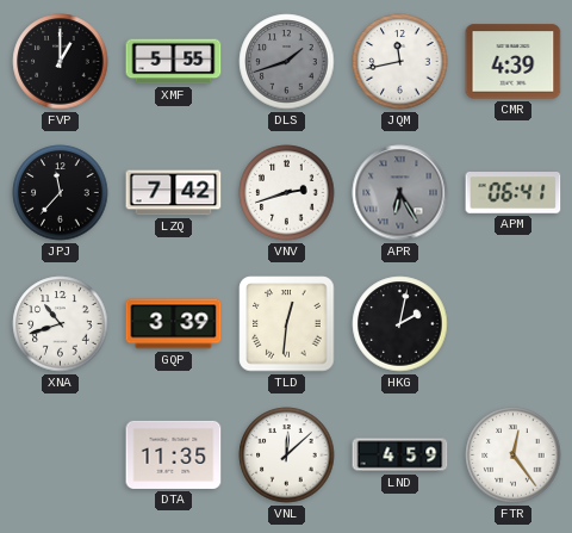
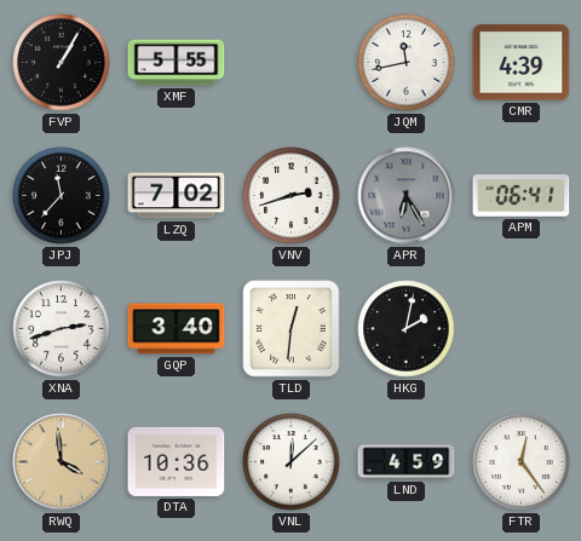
FVP: 1:00 -> 1:05 (62, 63)
DLS: 1:42 -> none (287, 62)
LZQ: 7:42 -> 7:02 (177, 196)
XNA: 10:42 -> 2:42 (62, 329)
GQP: 3:39 -> 3:40 (177, 329)
RWQ: none -> 3:59 (62, 462)
DTA: 11:35 -> 10:36 (177, 461)
